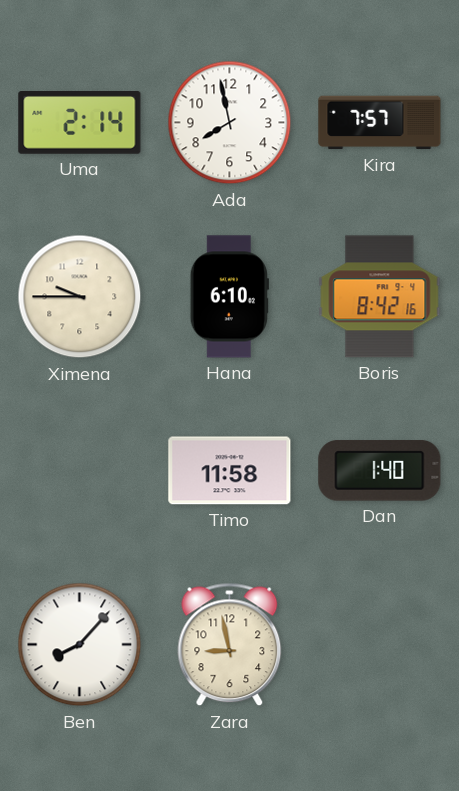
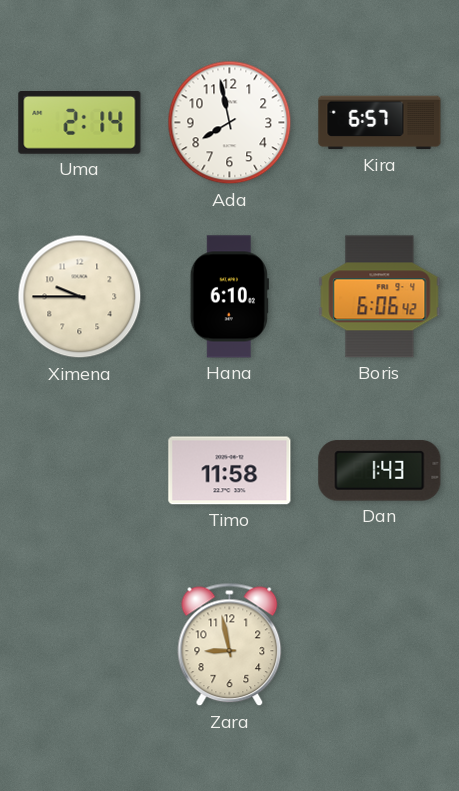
Kira: 7:57 -> 6:57 (380, 123)
Boris: 8:42 -> 6:06 (380, 297)
Dan: 1:40 -> 1:43 (380, 471)
Ben: 8:07 -> none (80, 645)
